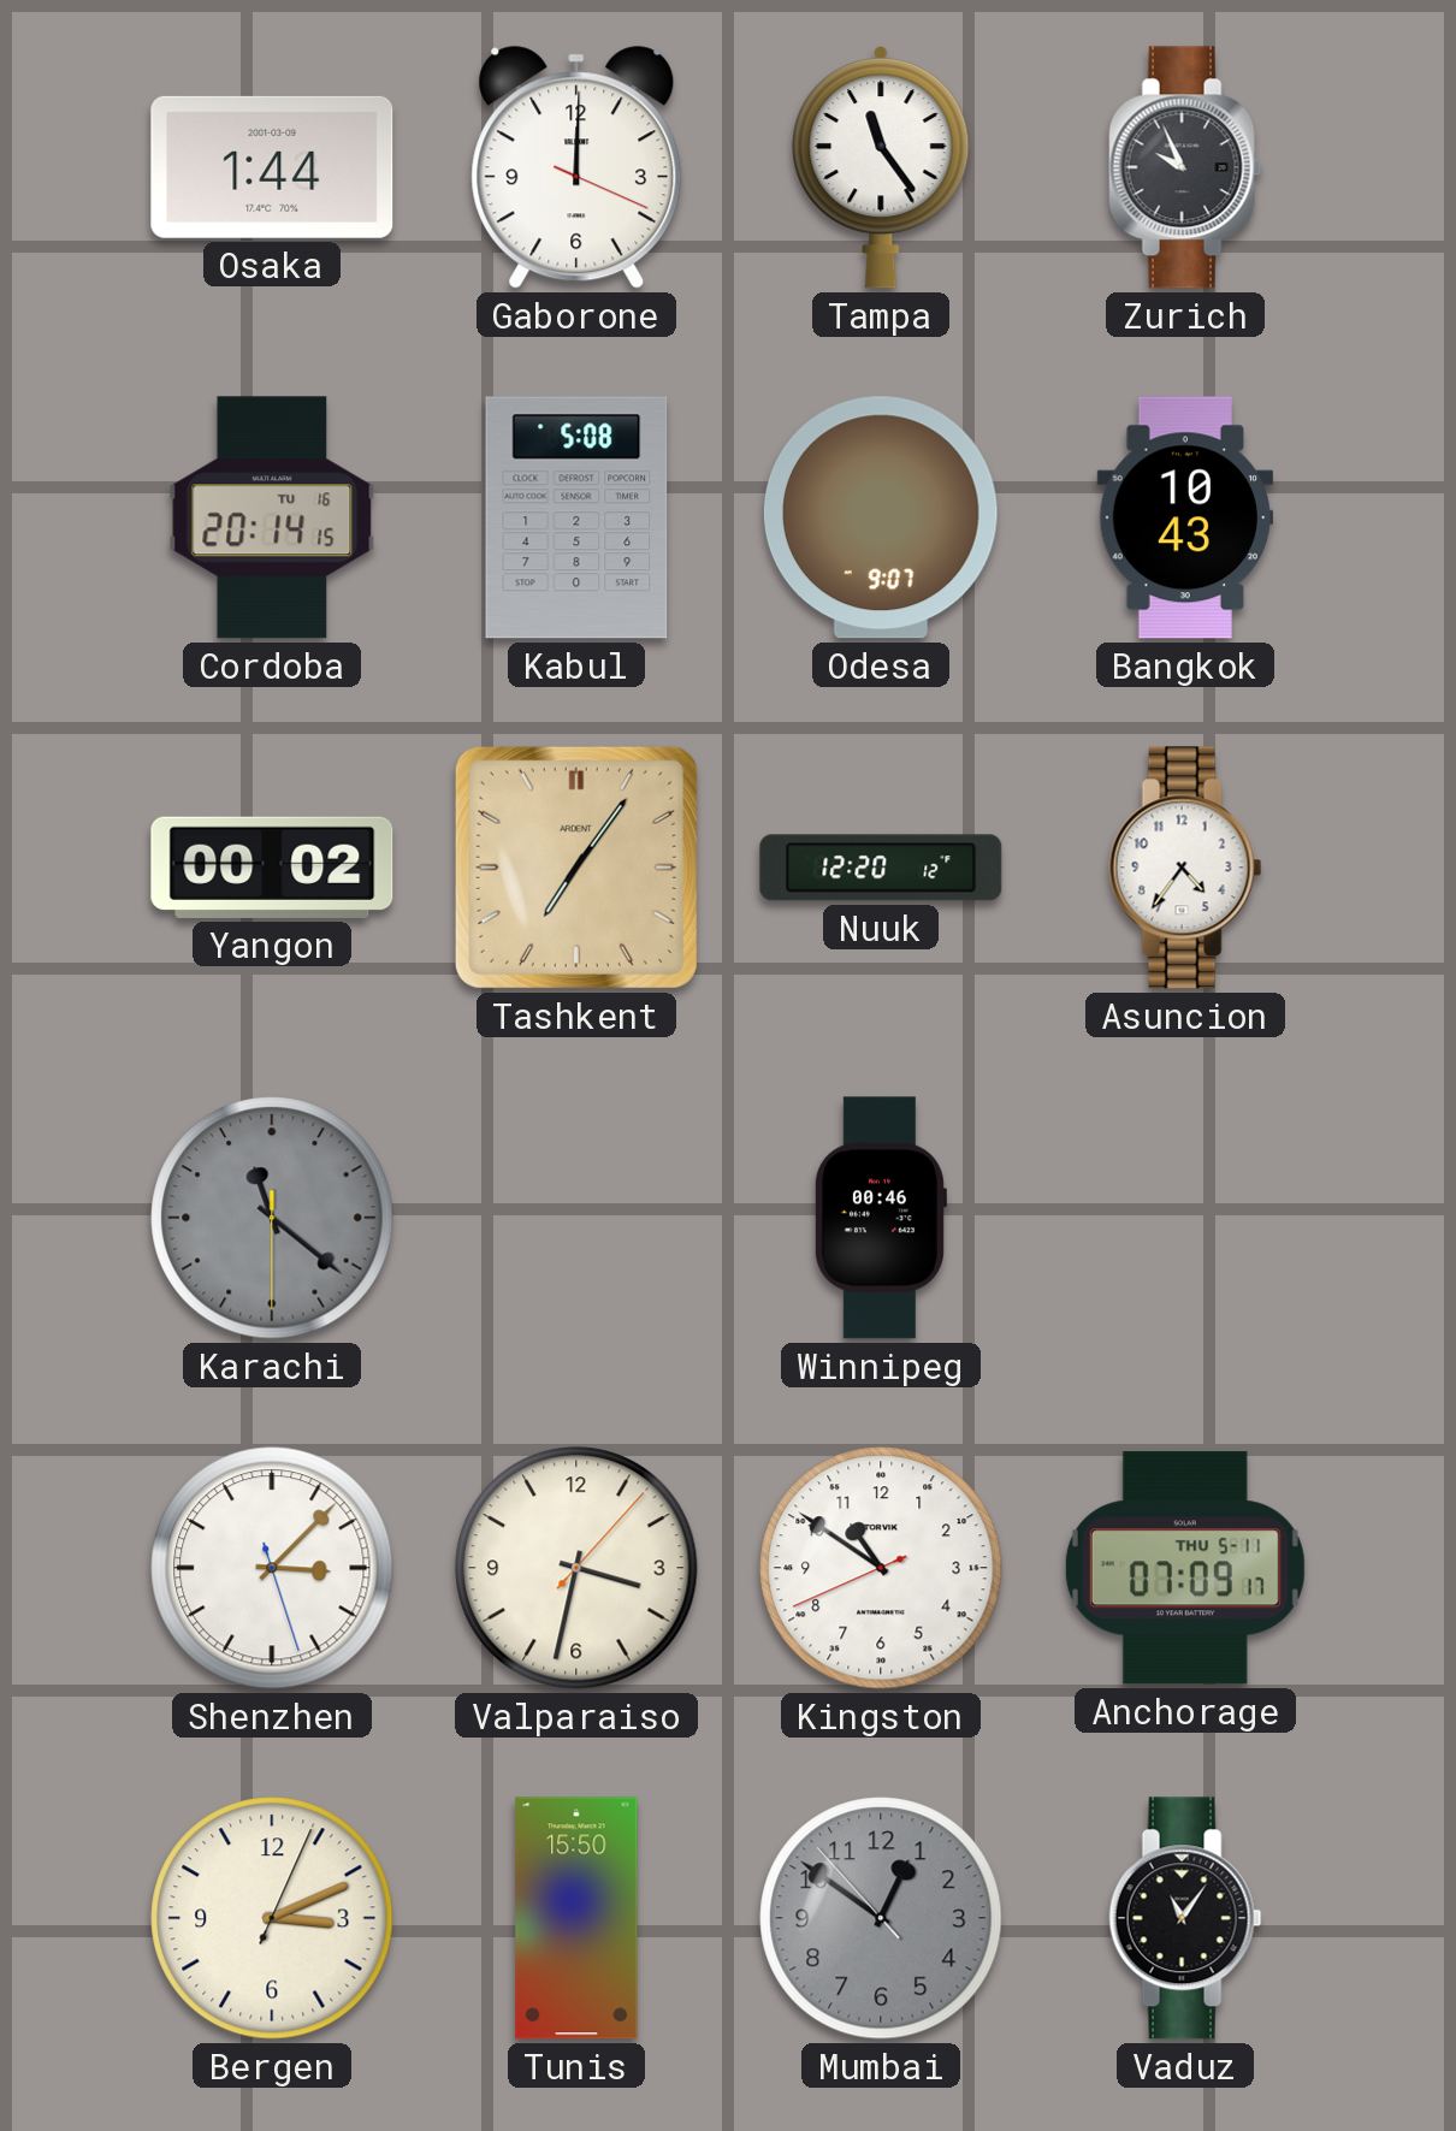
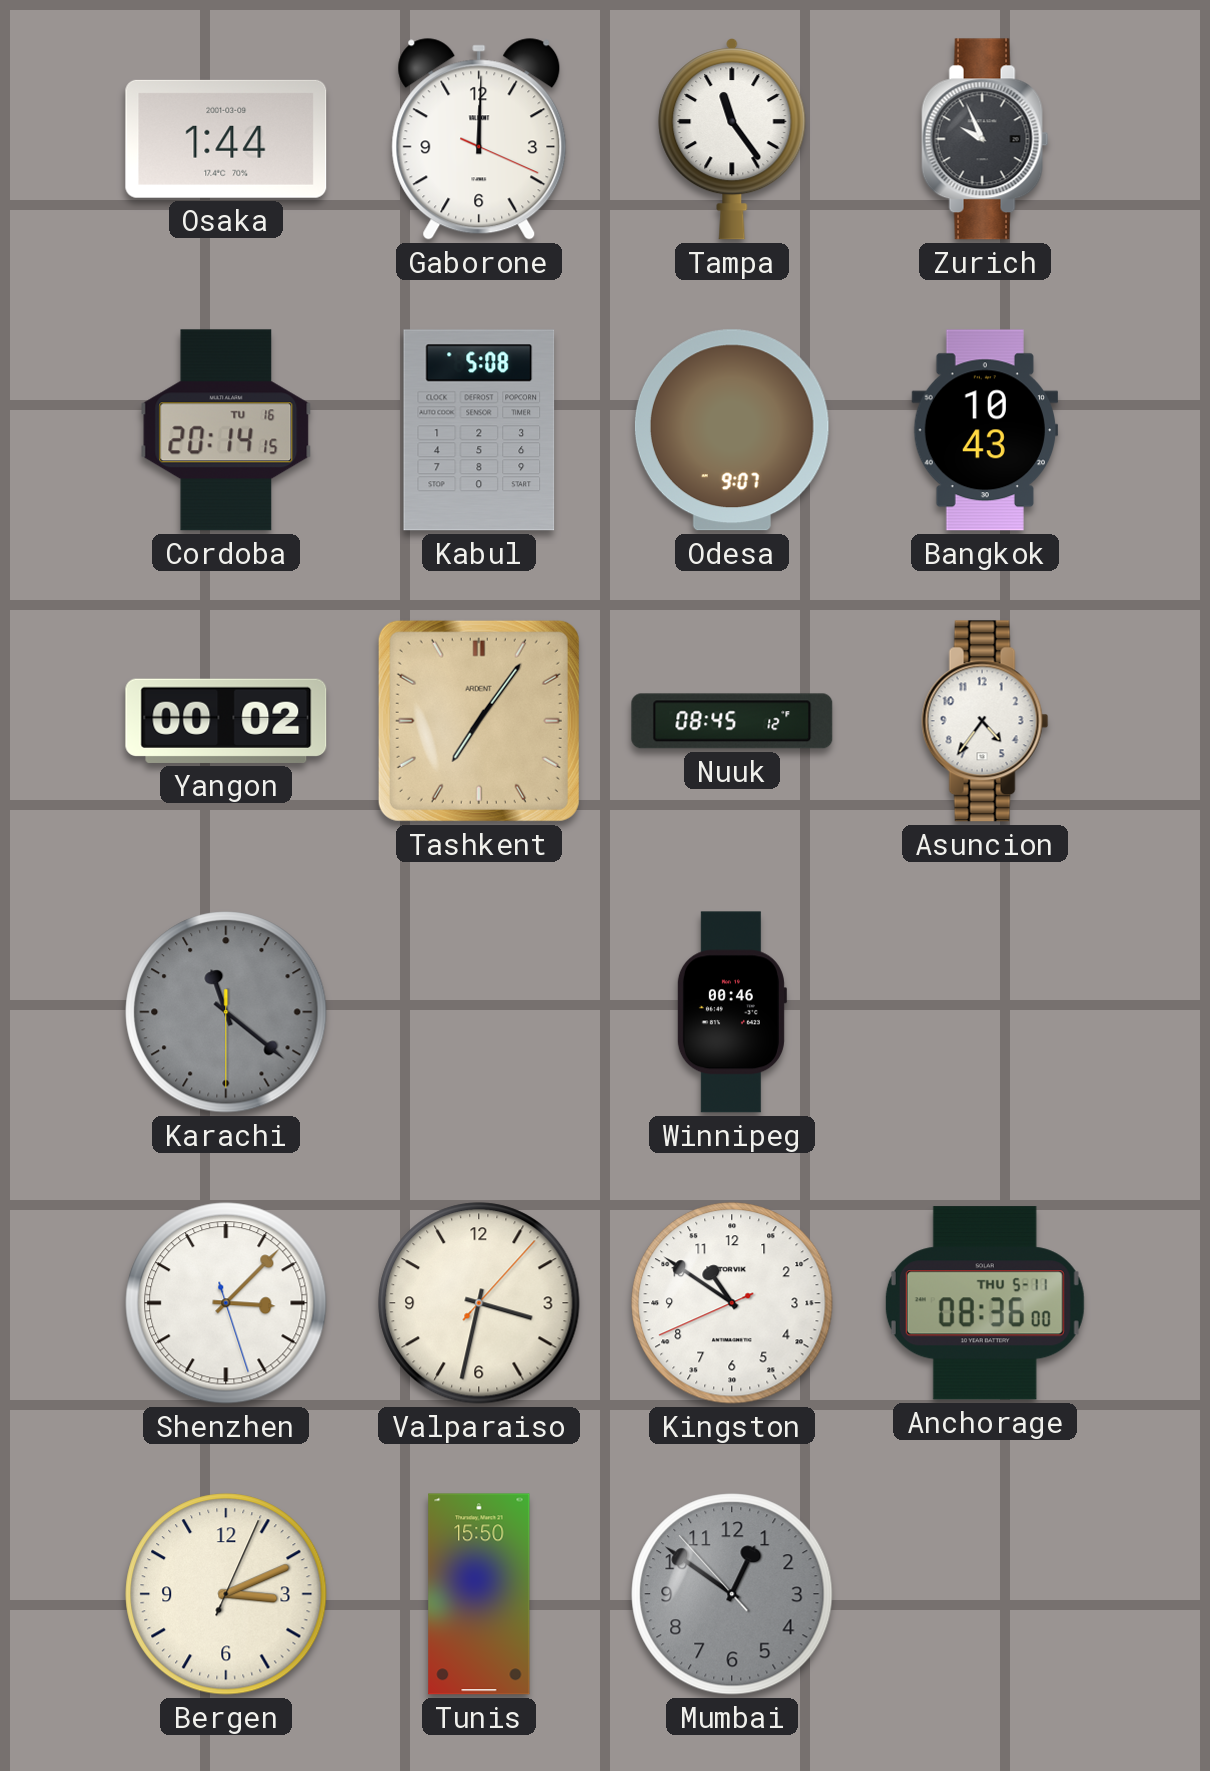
Nuuk: 12:20 -> 08:45 (732, 721)
Anchorage: 07:09 -> 08:36 (985, 1303)
Vaduz: 11:06 -> none (1185, 1918)
